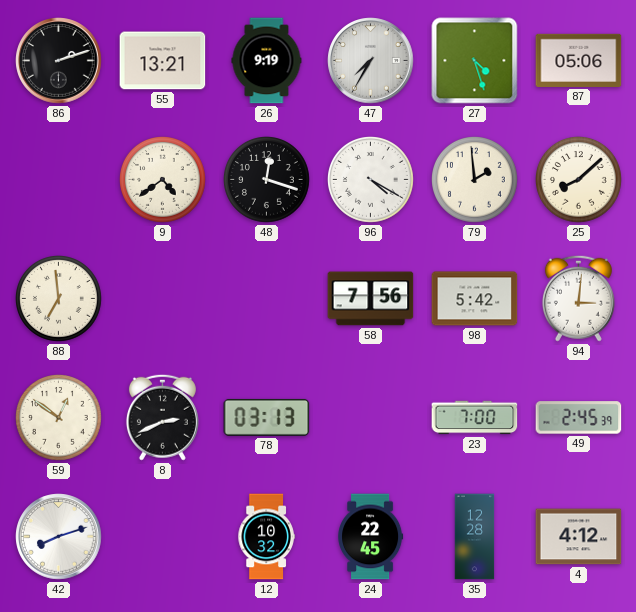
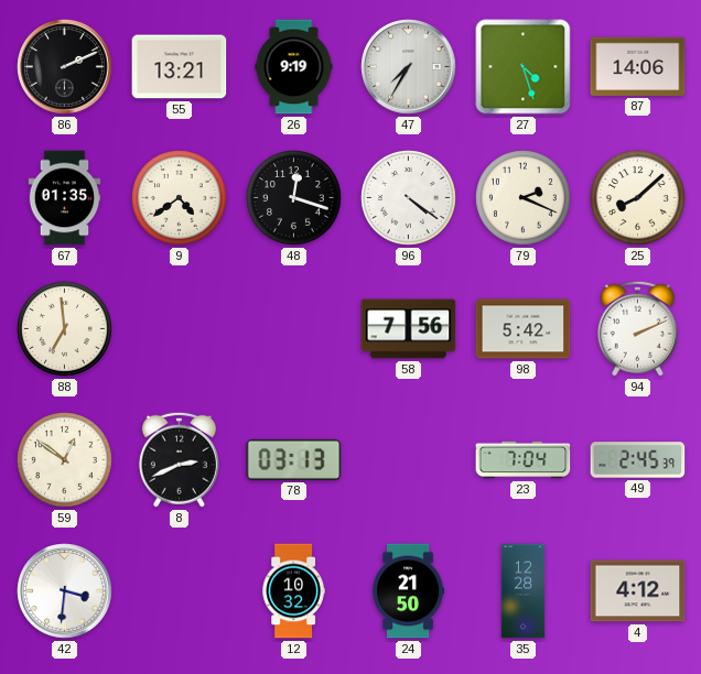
86: 2:12 -> 2:11 (65, 67)
87: 05:06 -> 14:06 (638, 66)
67: none -> 01:35 (65, 198)
96: 4:20 -> 4:21 (409, 198)
79: 1:59 -> 2:19 (524, 198)
94: 3:01 -> 2:11 (637, 328)
23: 7:00 -> 7:04 (524, 460)
42: 8:12 -> 3:31 (65, 591)
24: 22:45 -> 21:50 (409, 591)
